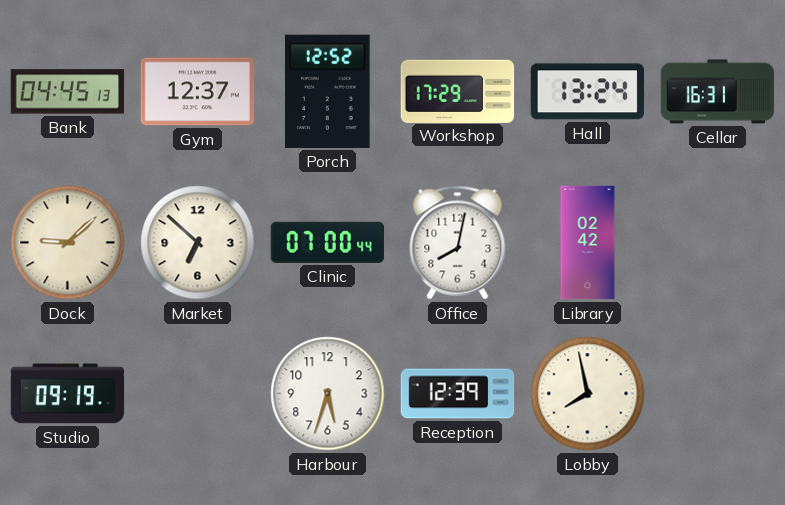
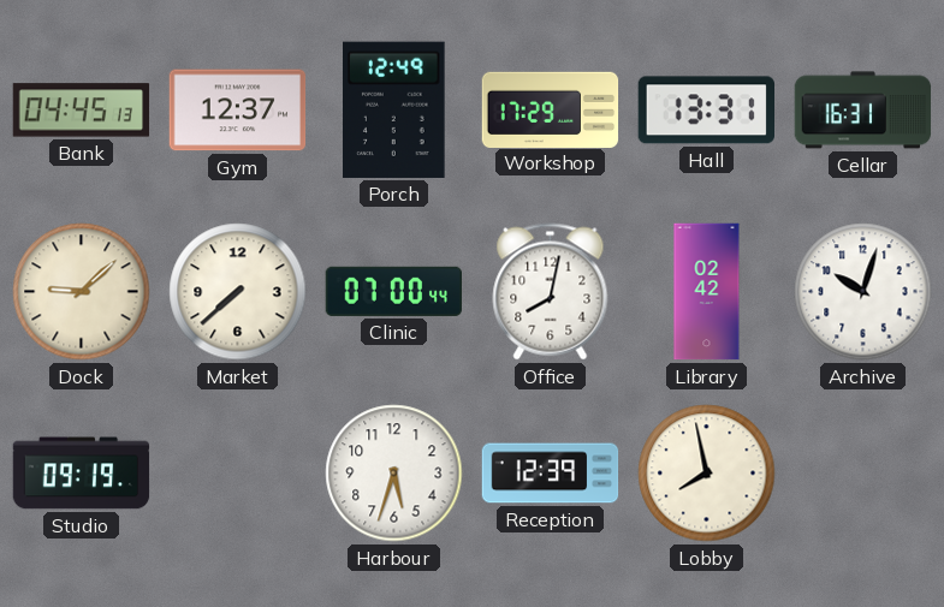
Porch: 12:52 -> 12:49 (394, 109)
Hall: 13:24 -> 13:31 (706, 111)
Market: 6:52 -> 7:38 (238, 292)
Archive: none -> 10:03 (863, 292)
